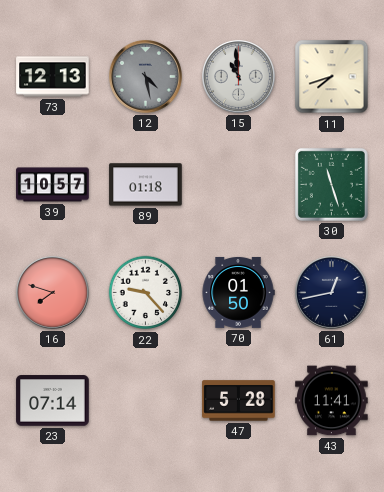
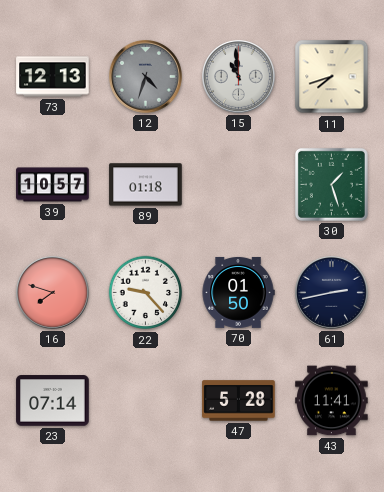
12: 4:28 -> 4:33 (145, 76)
30: 11:27 -> 1:27 (331, 184)
61: 12:43 -> 2:43 (331, 292)
